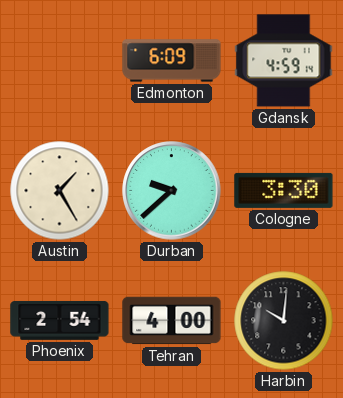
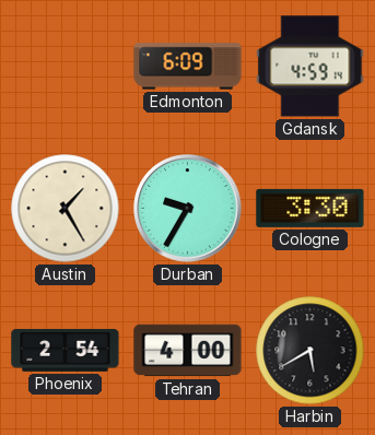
Durban: 9:38 -> 9:35 (188, 209)
Harbin: 10:01 -> 5:40 (310, 351)
